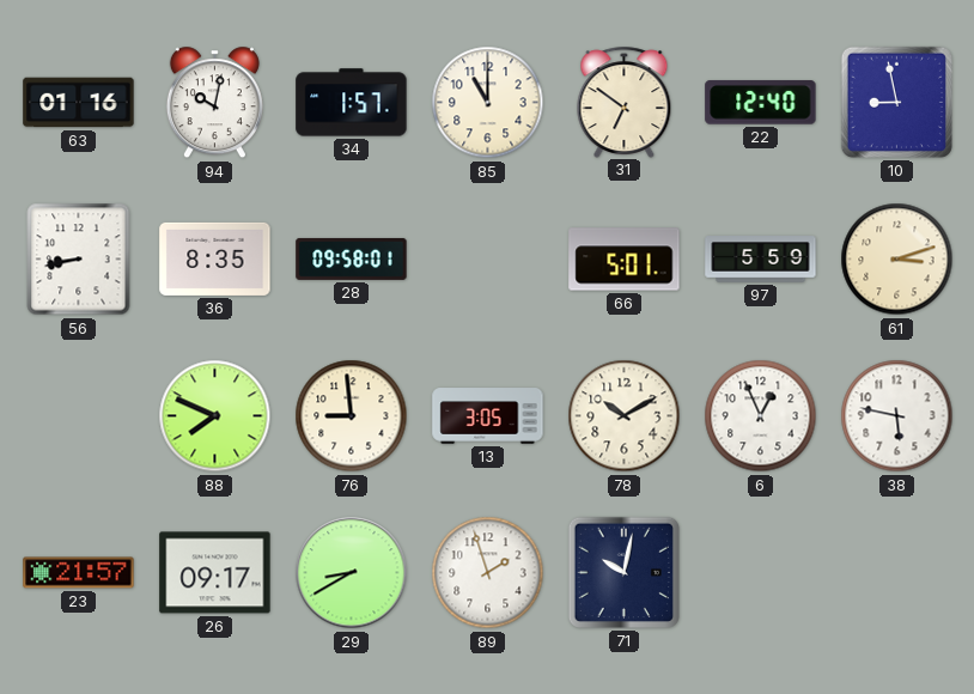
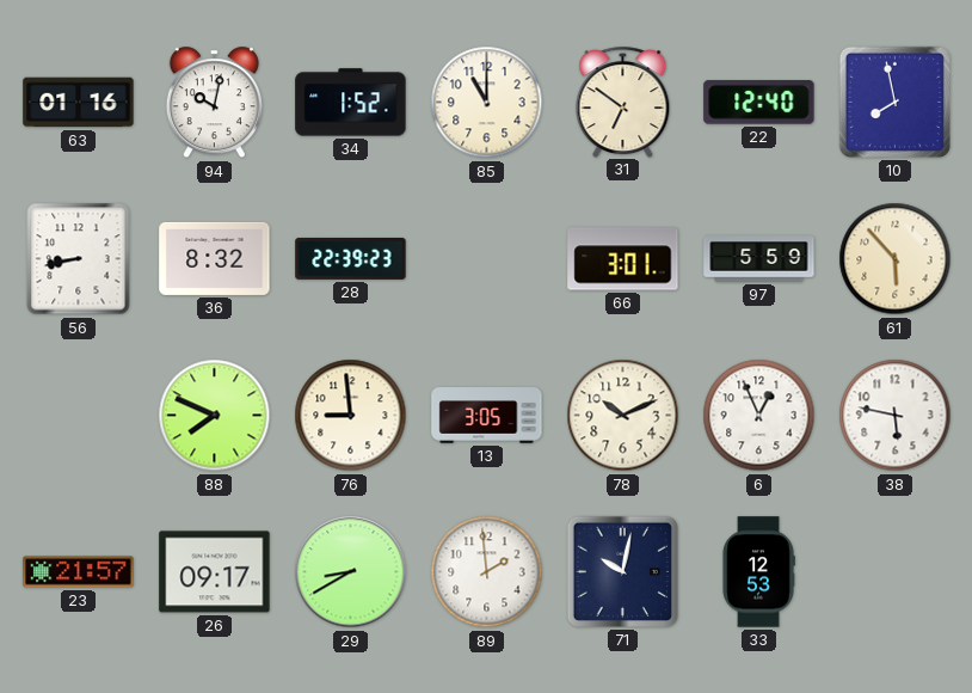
34: 1:57 -> 1:52 (351, 103)
10: 8:58 -> 7:58 (894, 102)
36: 8:35 -> 8:32 (215, 258)
28: 09:58 -> 22:39 (351, 258)
66: 5:01 -> 3:01 (623, 259)
61: 3:12 -> 5:53 (896, 259)
78: 10:10 -> 10:11 (623, 416)
89: 1:57 -> 1:59 (487, 572)
33: none -> 12:53 (758, 572)
